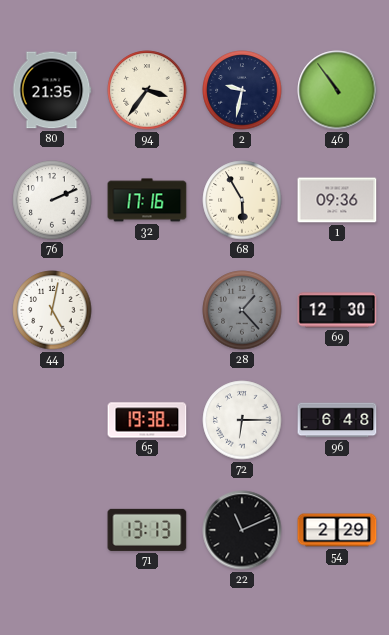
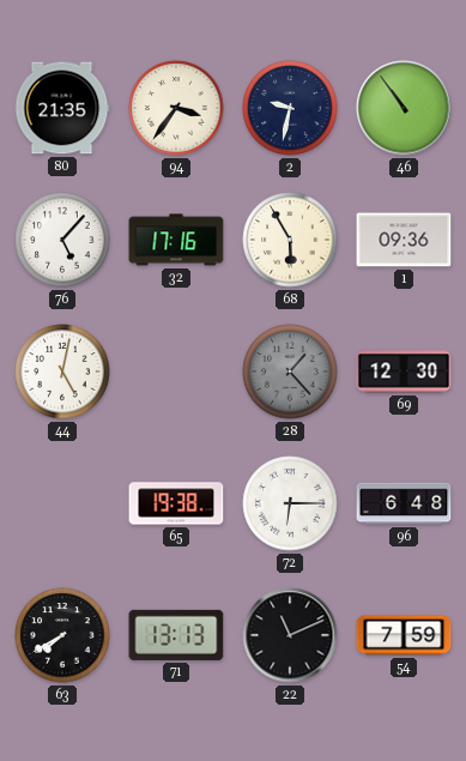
76: 2:11 -> 5:07 (62, 240)
63: none -> 7:40 (62, 635)
54: 2:29 -> 7:59 (404, 635)
